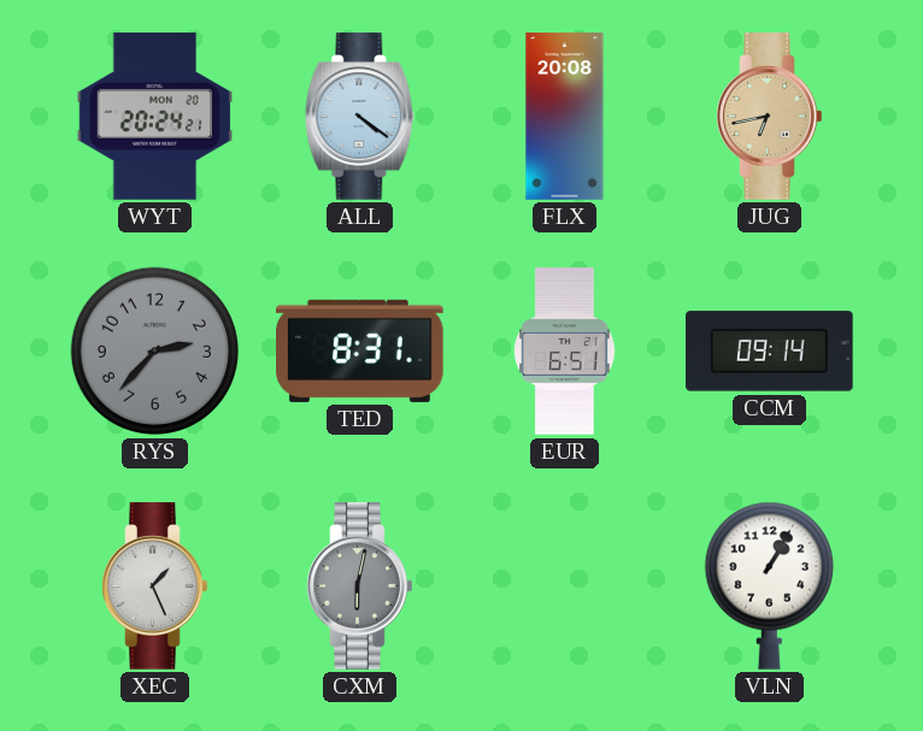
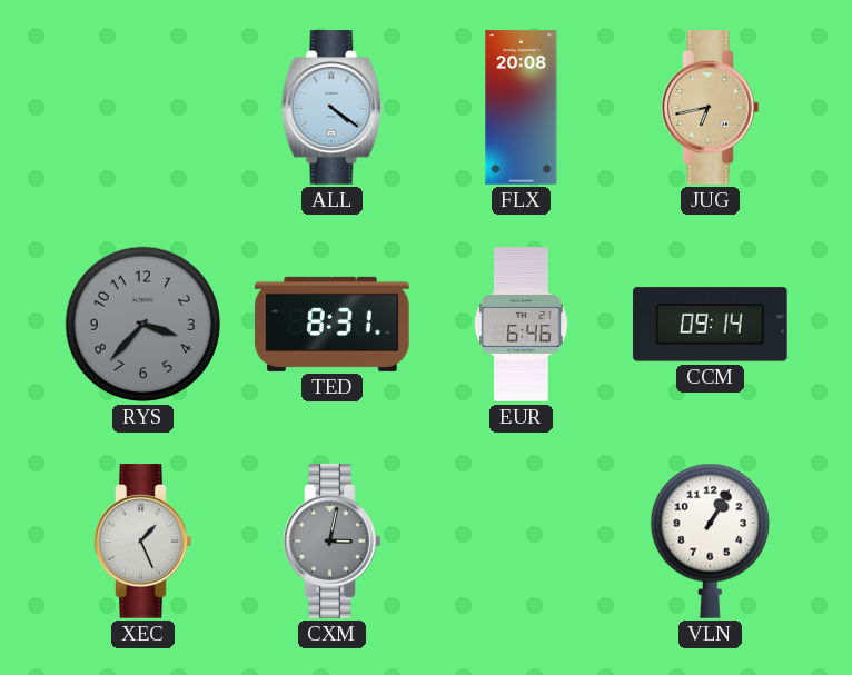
WYT: 20:24 -> none (155, 117)
RYS: 2:37 -> 3:37 (142, 324)
EUR: 6:51 -> 6:46 (522, 325)
CXM: 6:02 -> 3:02 (333, 542)
